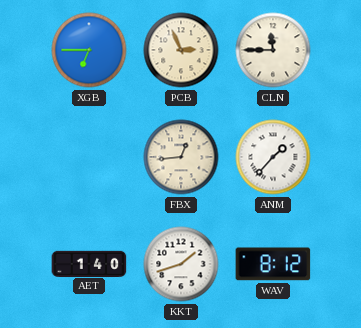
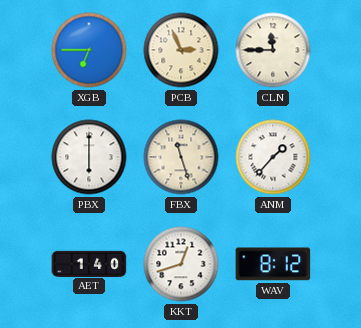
PBX: none -> 6:00 (89, 157)
FBX: 12:44 -> 11:27 (181, 157)
KKT: 1:42 -> 12:42 (181, 264)
